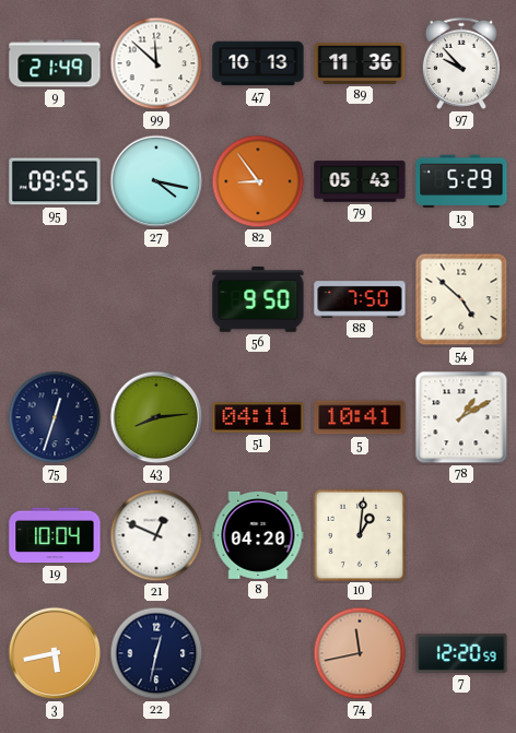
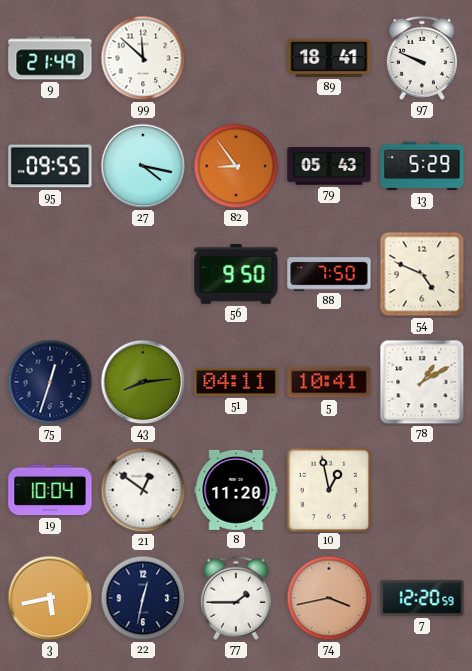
47: 10:13 -> none (258, 63)
89: 11:36 -> 18:41 (329, 58)
97: 9:53 -> 9:49 (422, 58)
54: 4:52 -> 4:49 (422, 274)
21: 12:49 -> 12:51 (143, 490)
8: 04:20 -> 11:20 (236, 490)
10: 1:01 -> 12:58 (328, 489)
77: none -> 1:45 (236, 598)
74: 11:43 -> 3:43 (329, 598)
